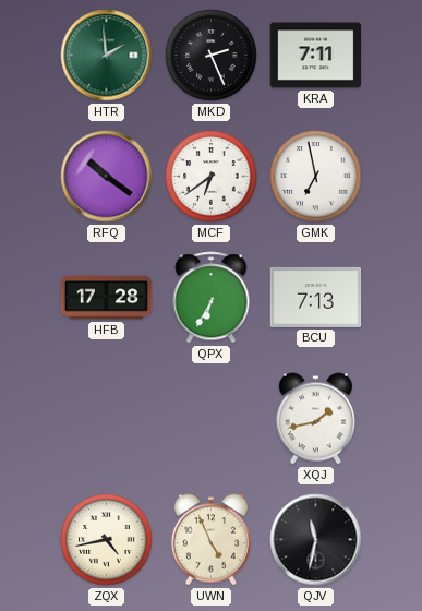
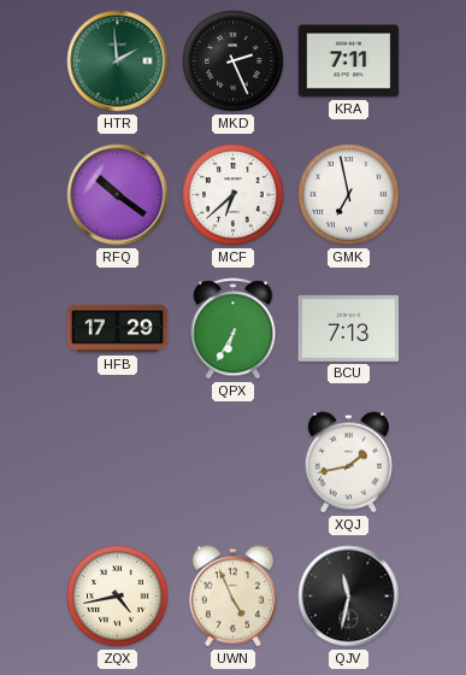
MCF: 6:39 -> 6:38 (234, 195)
HFB: 17:28 -> 17:29 (118, 329)
